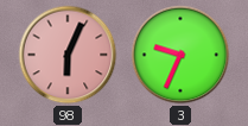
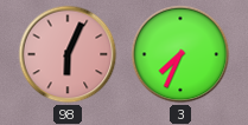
3: 9:34 -> 7:34 (180, 54)
